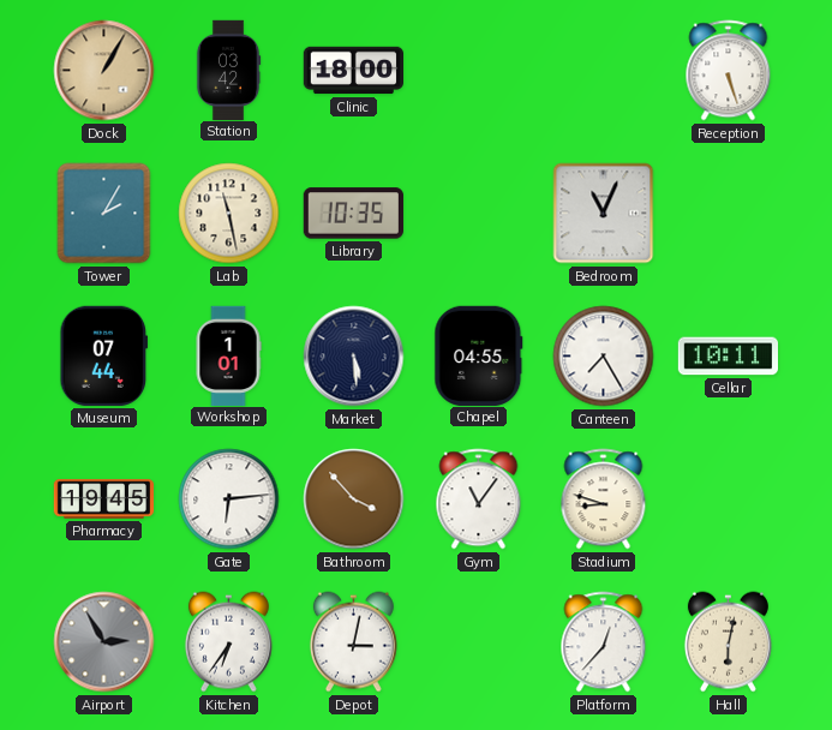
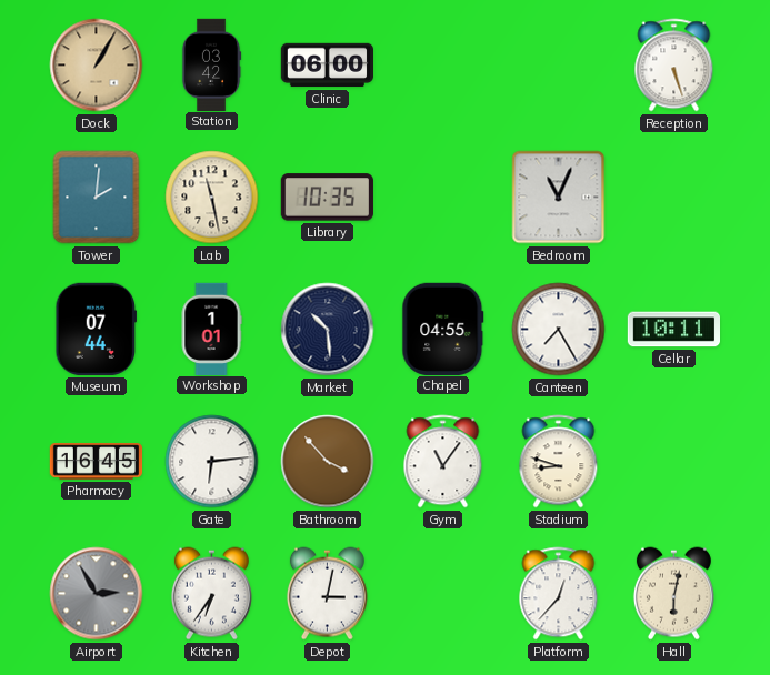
Clinic: 18:00 -> 06:00 (327, 66)
Tower: 2:05 -> 2:01 (97, 198)
Market: 5:29 -> 10:29 (328, 330)
Pharmacy: 19:45 -> 16:45 (97, 462)
